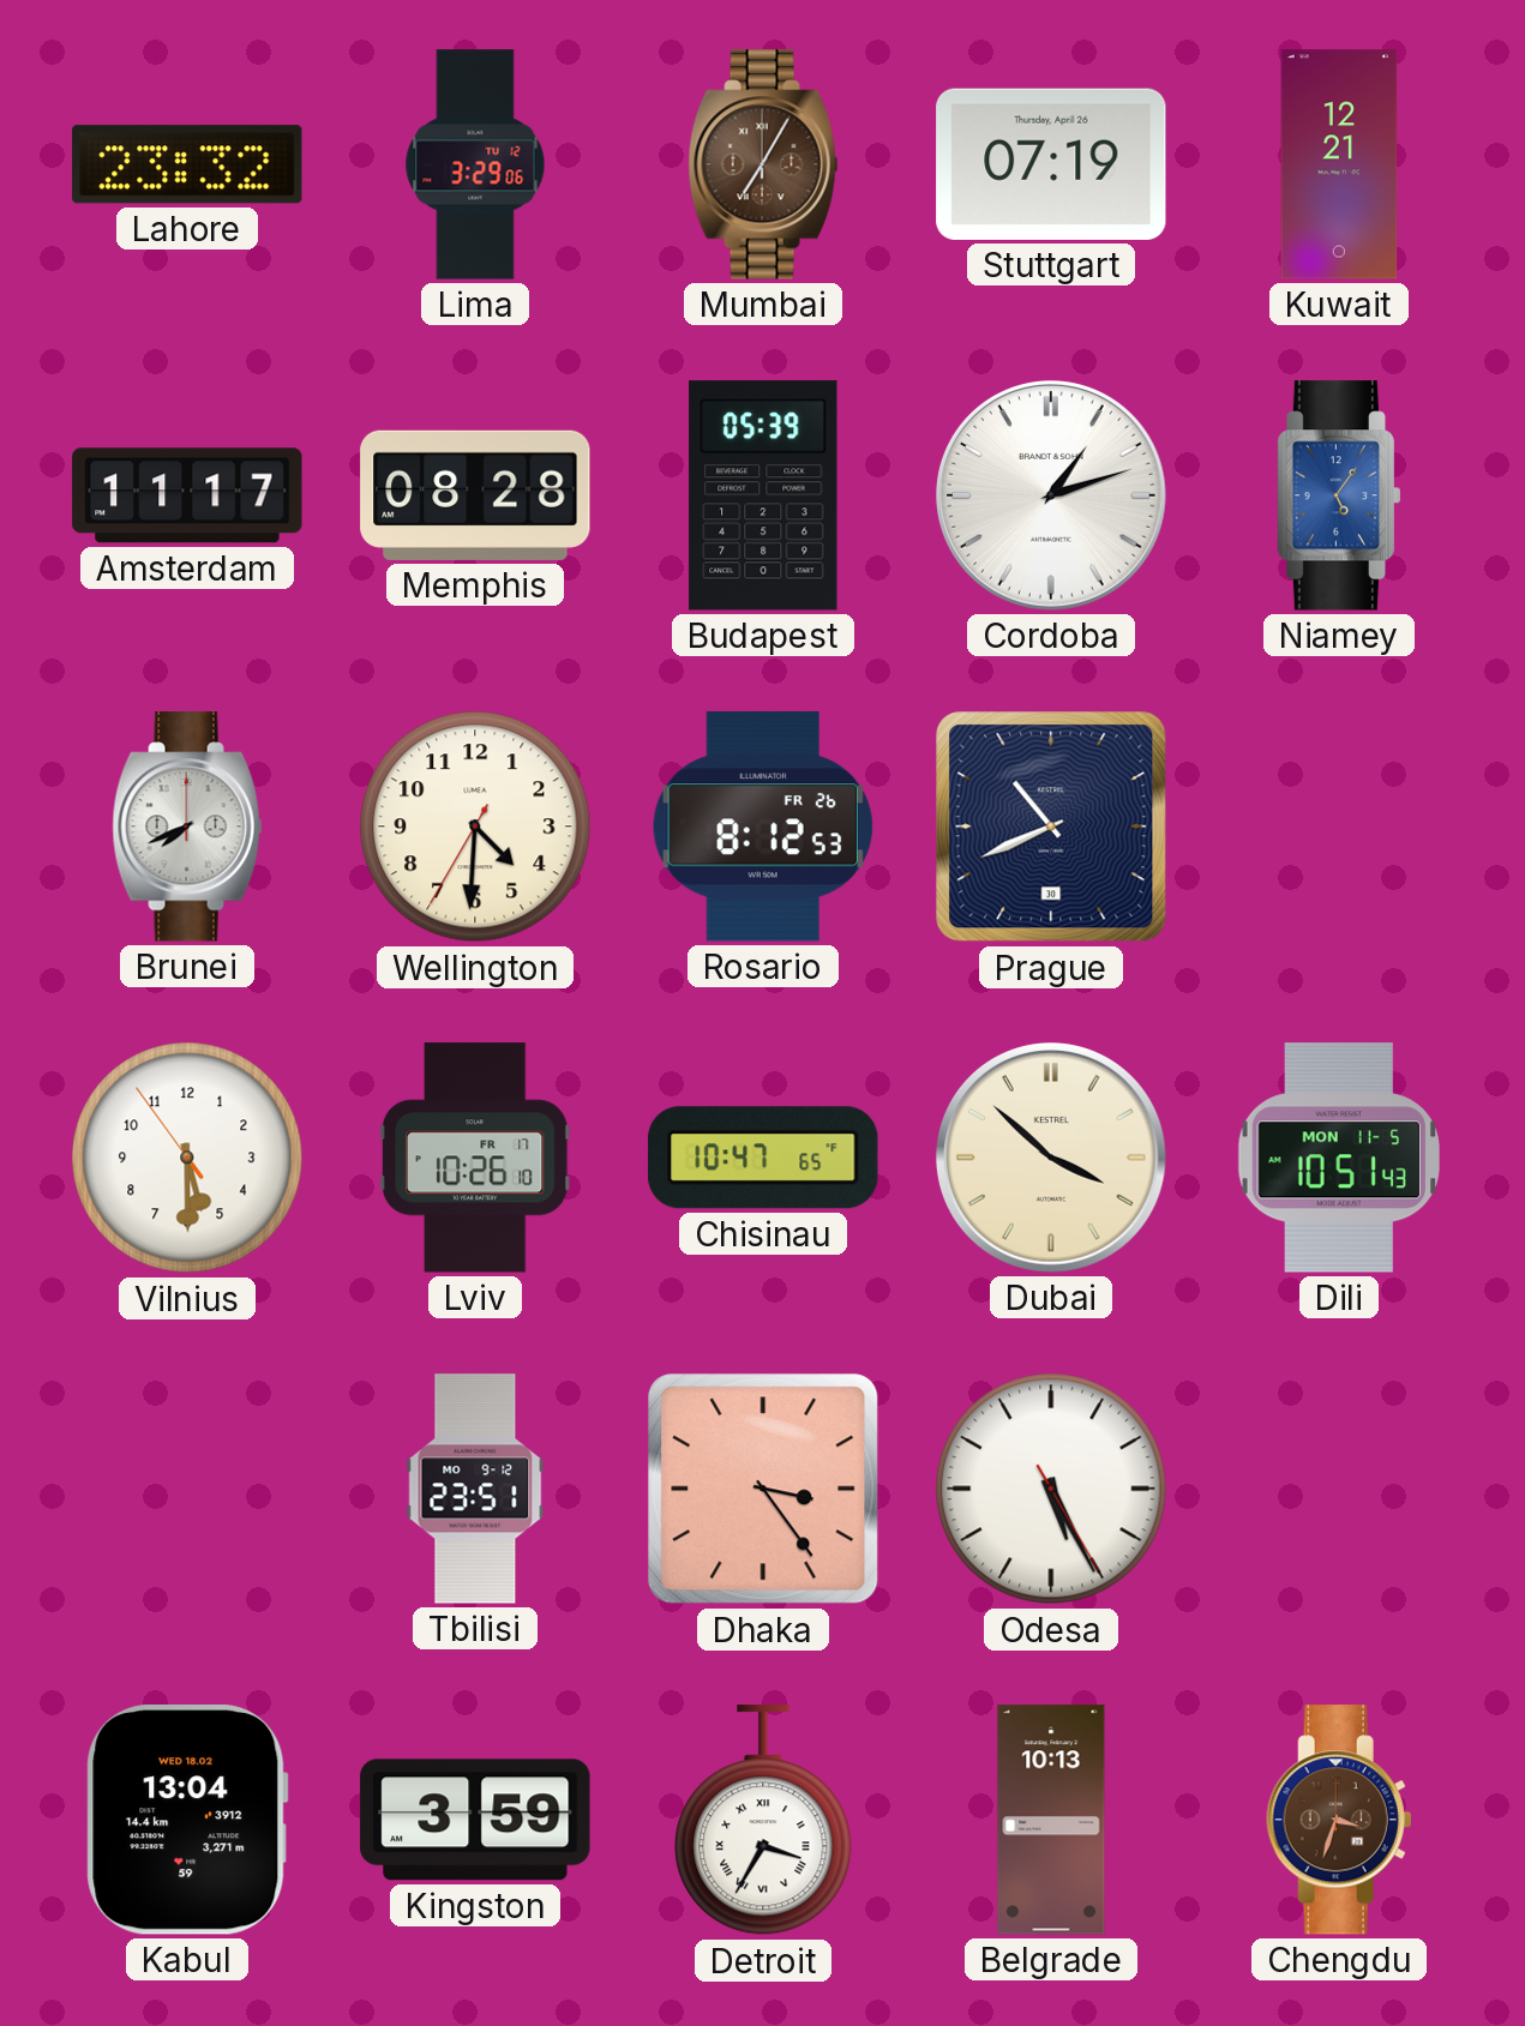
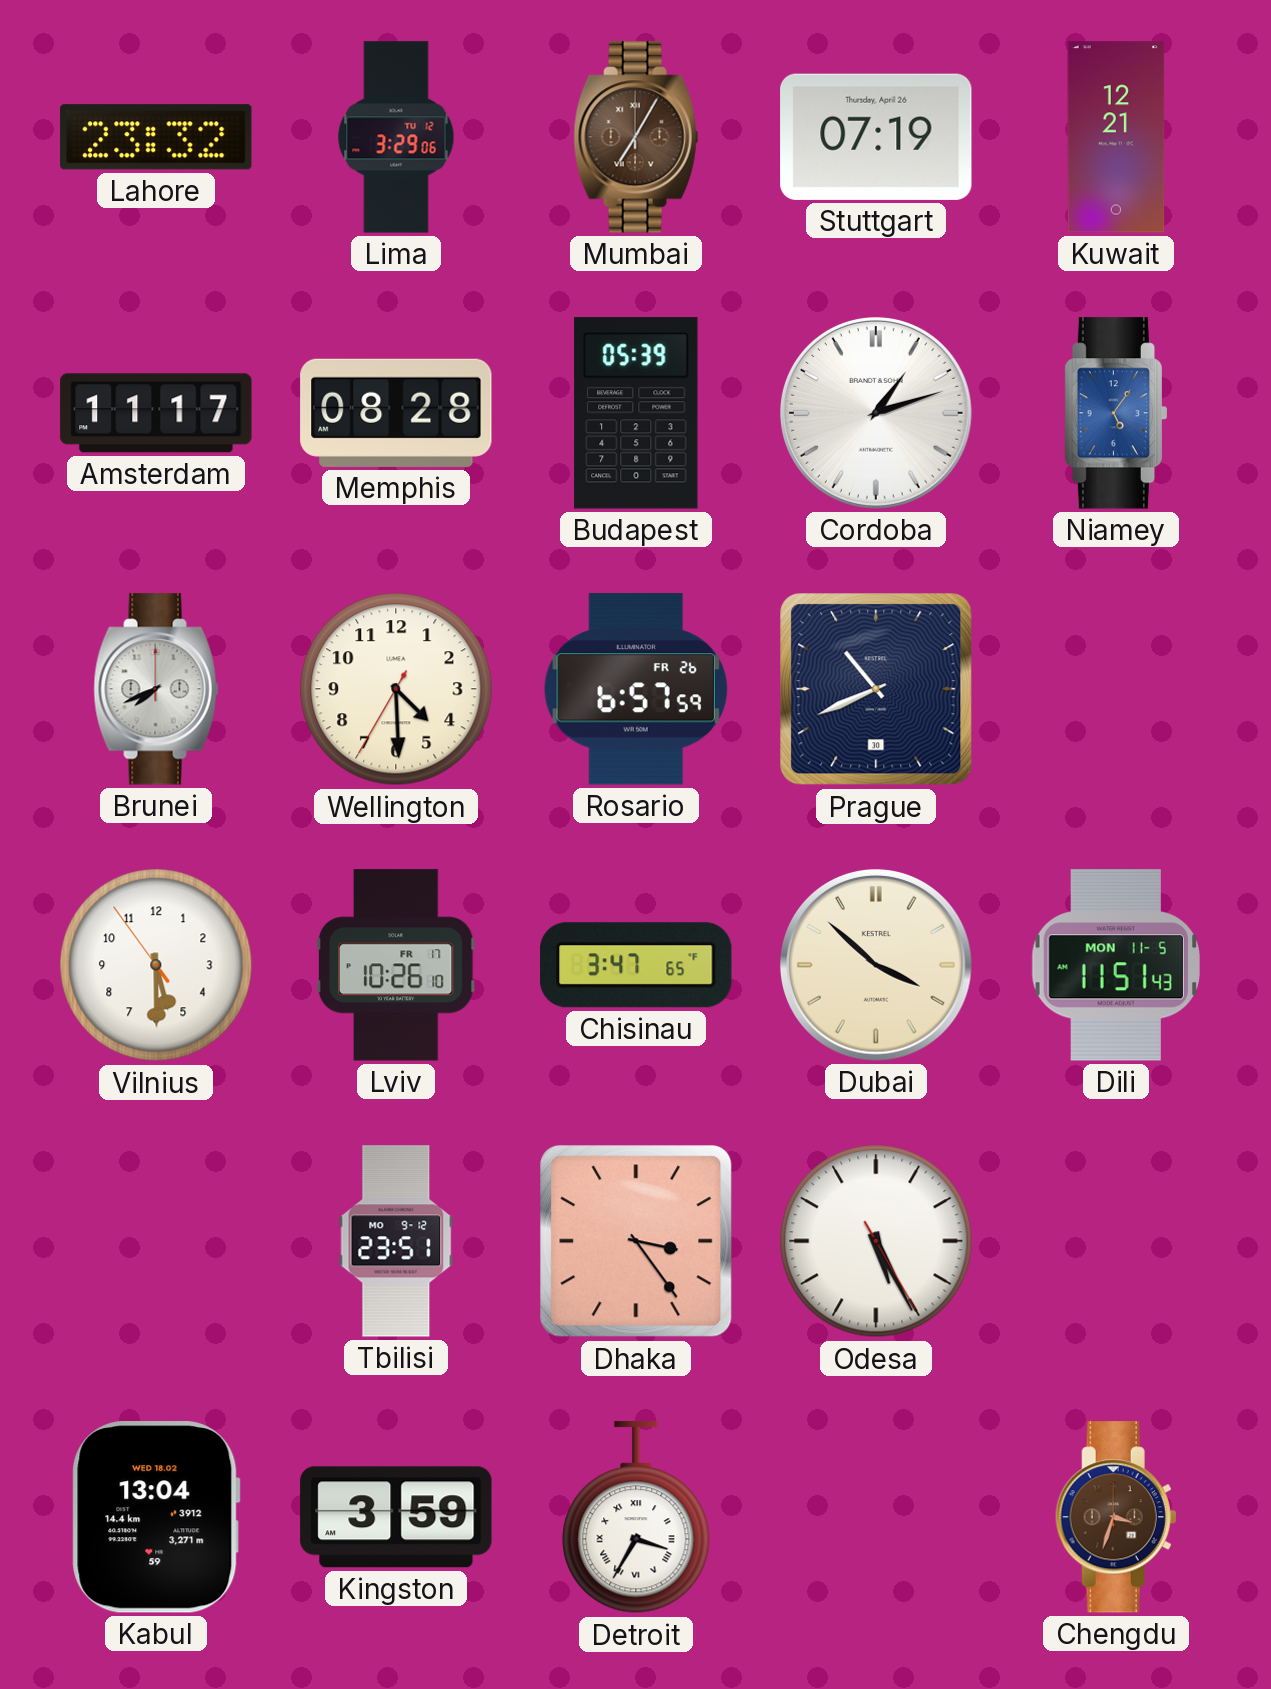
Wellington: 4:30 -> 4:29 (396, 689)
Rosario: 8:12 -> 6:57 (636, 689)
Chisinau: 10:47 -> 3:47 (636, 965)
Dili: 10:51 -> 11:51 (1115, 965)
Belgrade: 10:13 -> none (1051, 1820)
